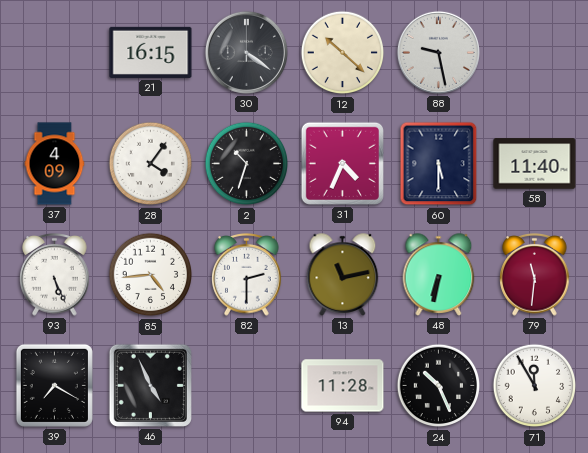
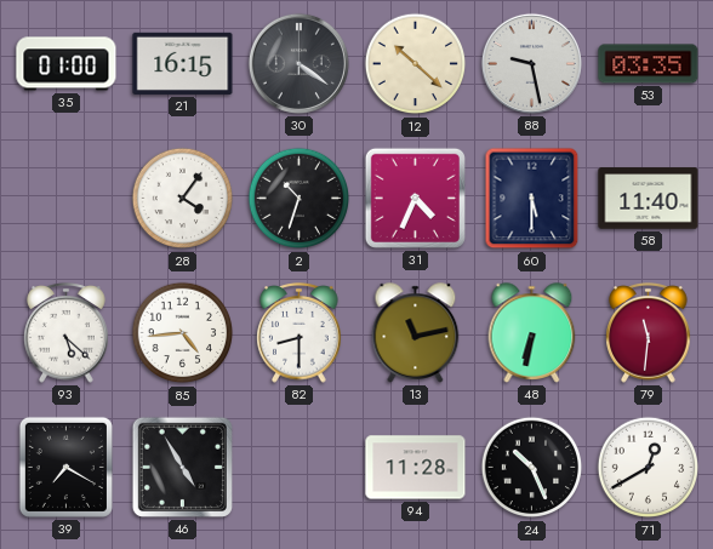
35: none -> 01:00 (67, 64)
53: none -> 03:35 (649, 64)
37: 4:09 -> none (55, 164)
93: 5:26 -> 5:22 (67, 333)
82: 2:30 -> 8:30 (300, 333)
46: 4:56 -> 4:55 (182, 467)
71: 11:55 -> 12:40 (649, 468)
